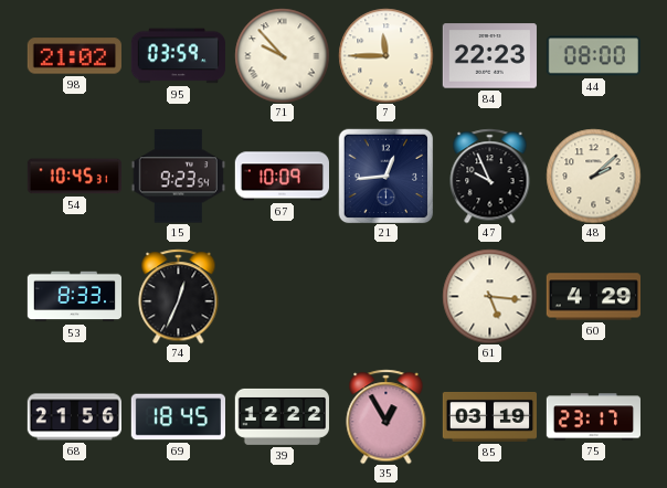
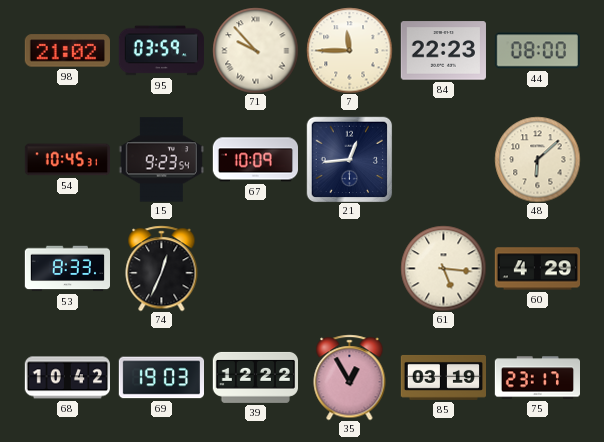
47: 9:56 -> none (490, 176)
48: 2:08 -> 6:08 (537, 159)
68: 21:56 -> 10:42 (67, 378)
69: 18:45 -> 19:03 (161, 378)
